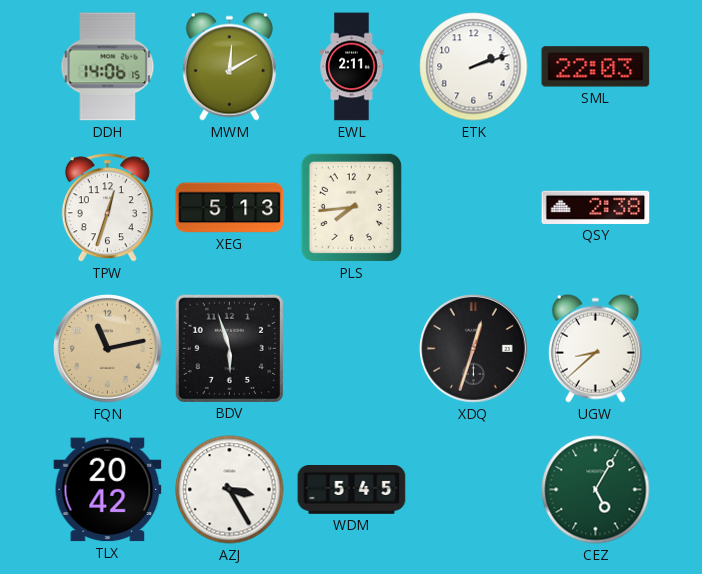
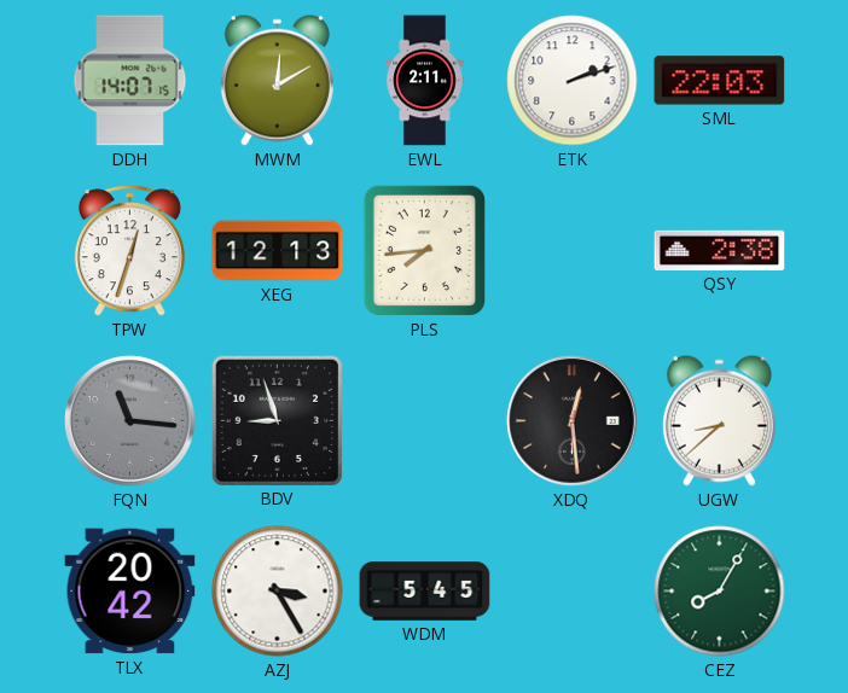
DDH: 14:06 -> 14:07 (130, 81)
XEG: 5:13 -> 12:13 (278, 251)
FQN: 11:13 -> 11:16 (130, 421)
FQN dial: champagne -> grey (130, 421)
BDV: 5:57 -> 8:57 (277, 420)
XDQ: 12:33 -> 12:29 (573, 421)
CEZ: 5:05 -> 8:05 (720, 592)
